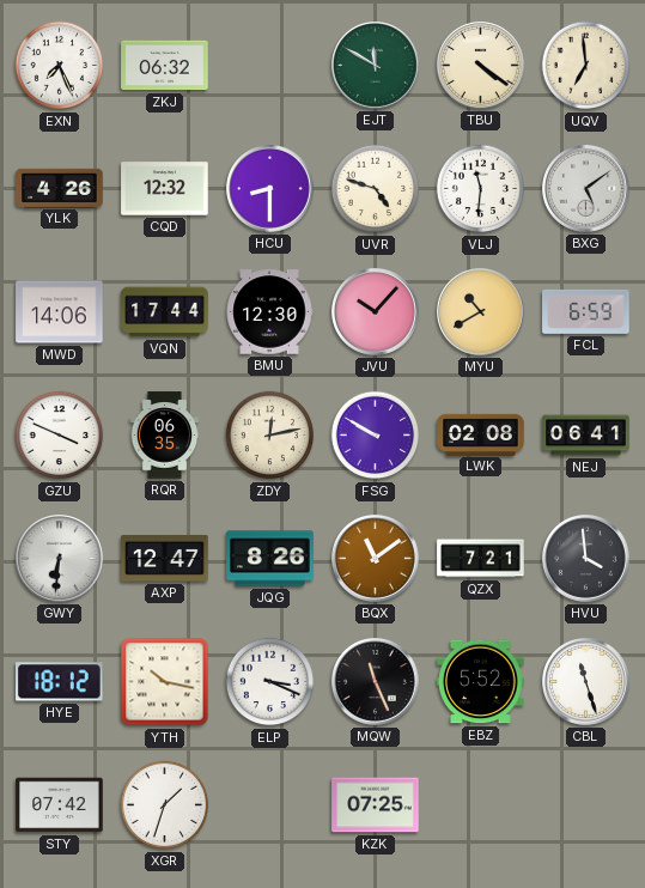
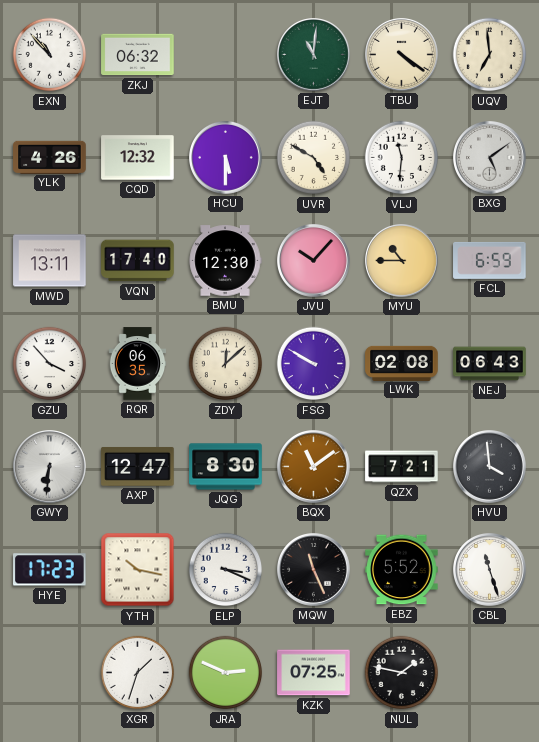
EXN: 7:26 -> 10:53 (50, 55)
EJT: 11:50 -> 11:01 (314, 55)
HCU: 8:30 -> 5:30 (226, 158)
UVR: 4:48 -> 4:50 (314, 158)
MWD: 14:06 -> 13:11 (50, 261)
VQN: 17:44 -> 17:40 (138, 261)
MYU: 10:40 -> 10:45 (402, 261)
GZU: 3:49 -> 3:53 (50, 364)
ZDY: 12:13 -> 12:08 (226, 364)
NEJ: 06:41 -> 06:43 (490, 364)
JQG: 8:26 -> 8:30 (226, 467)
HYE: 18:12 -> 17:23 (50, 570)
STY: 07:42 -> none (60, 805)
JRA: none -> 2:49 (226, 673)
NUL: none -> 1:47 (402, 673)
